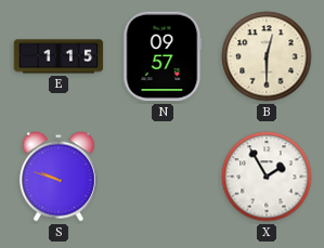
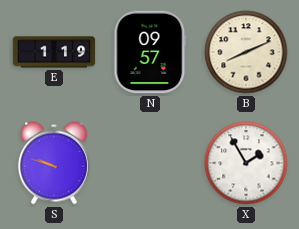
E: 1:15 -> 1:19 (54, 52)
B: 12:30 -> 8:11 (246, 52)
